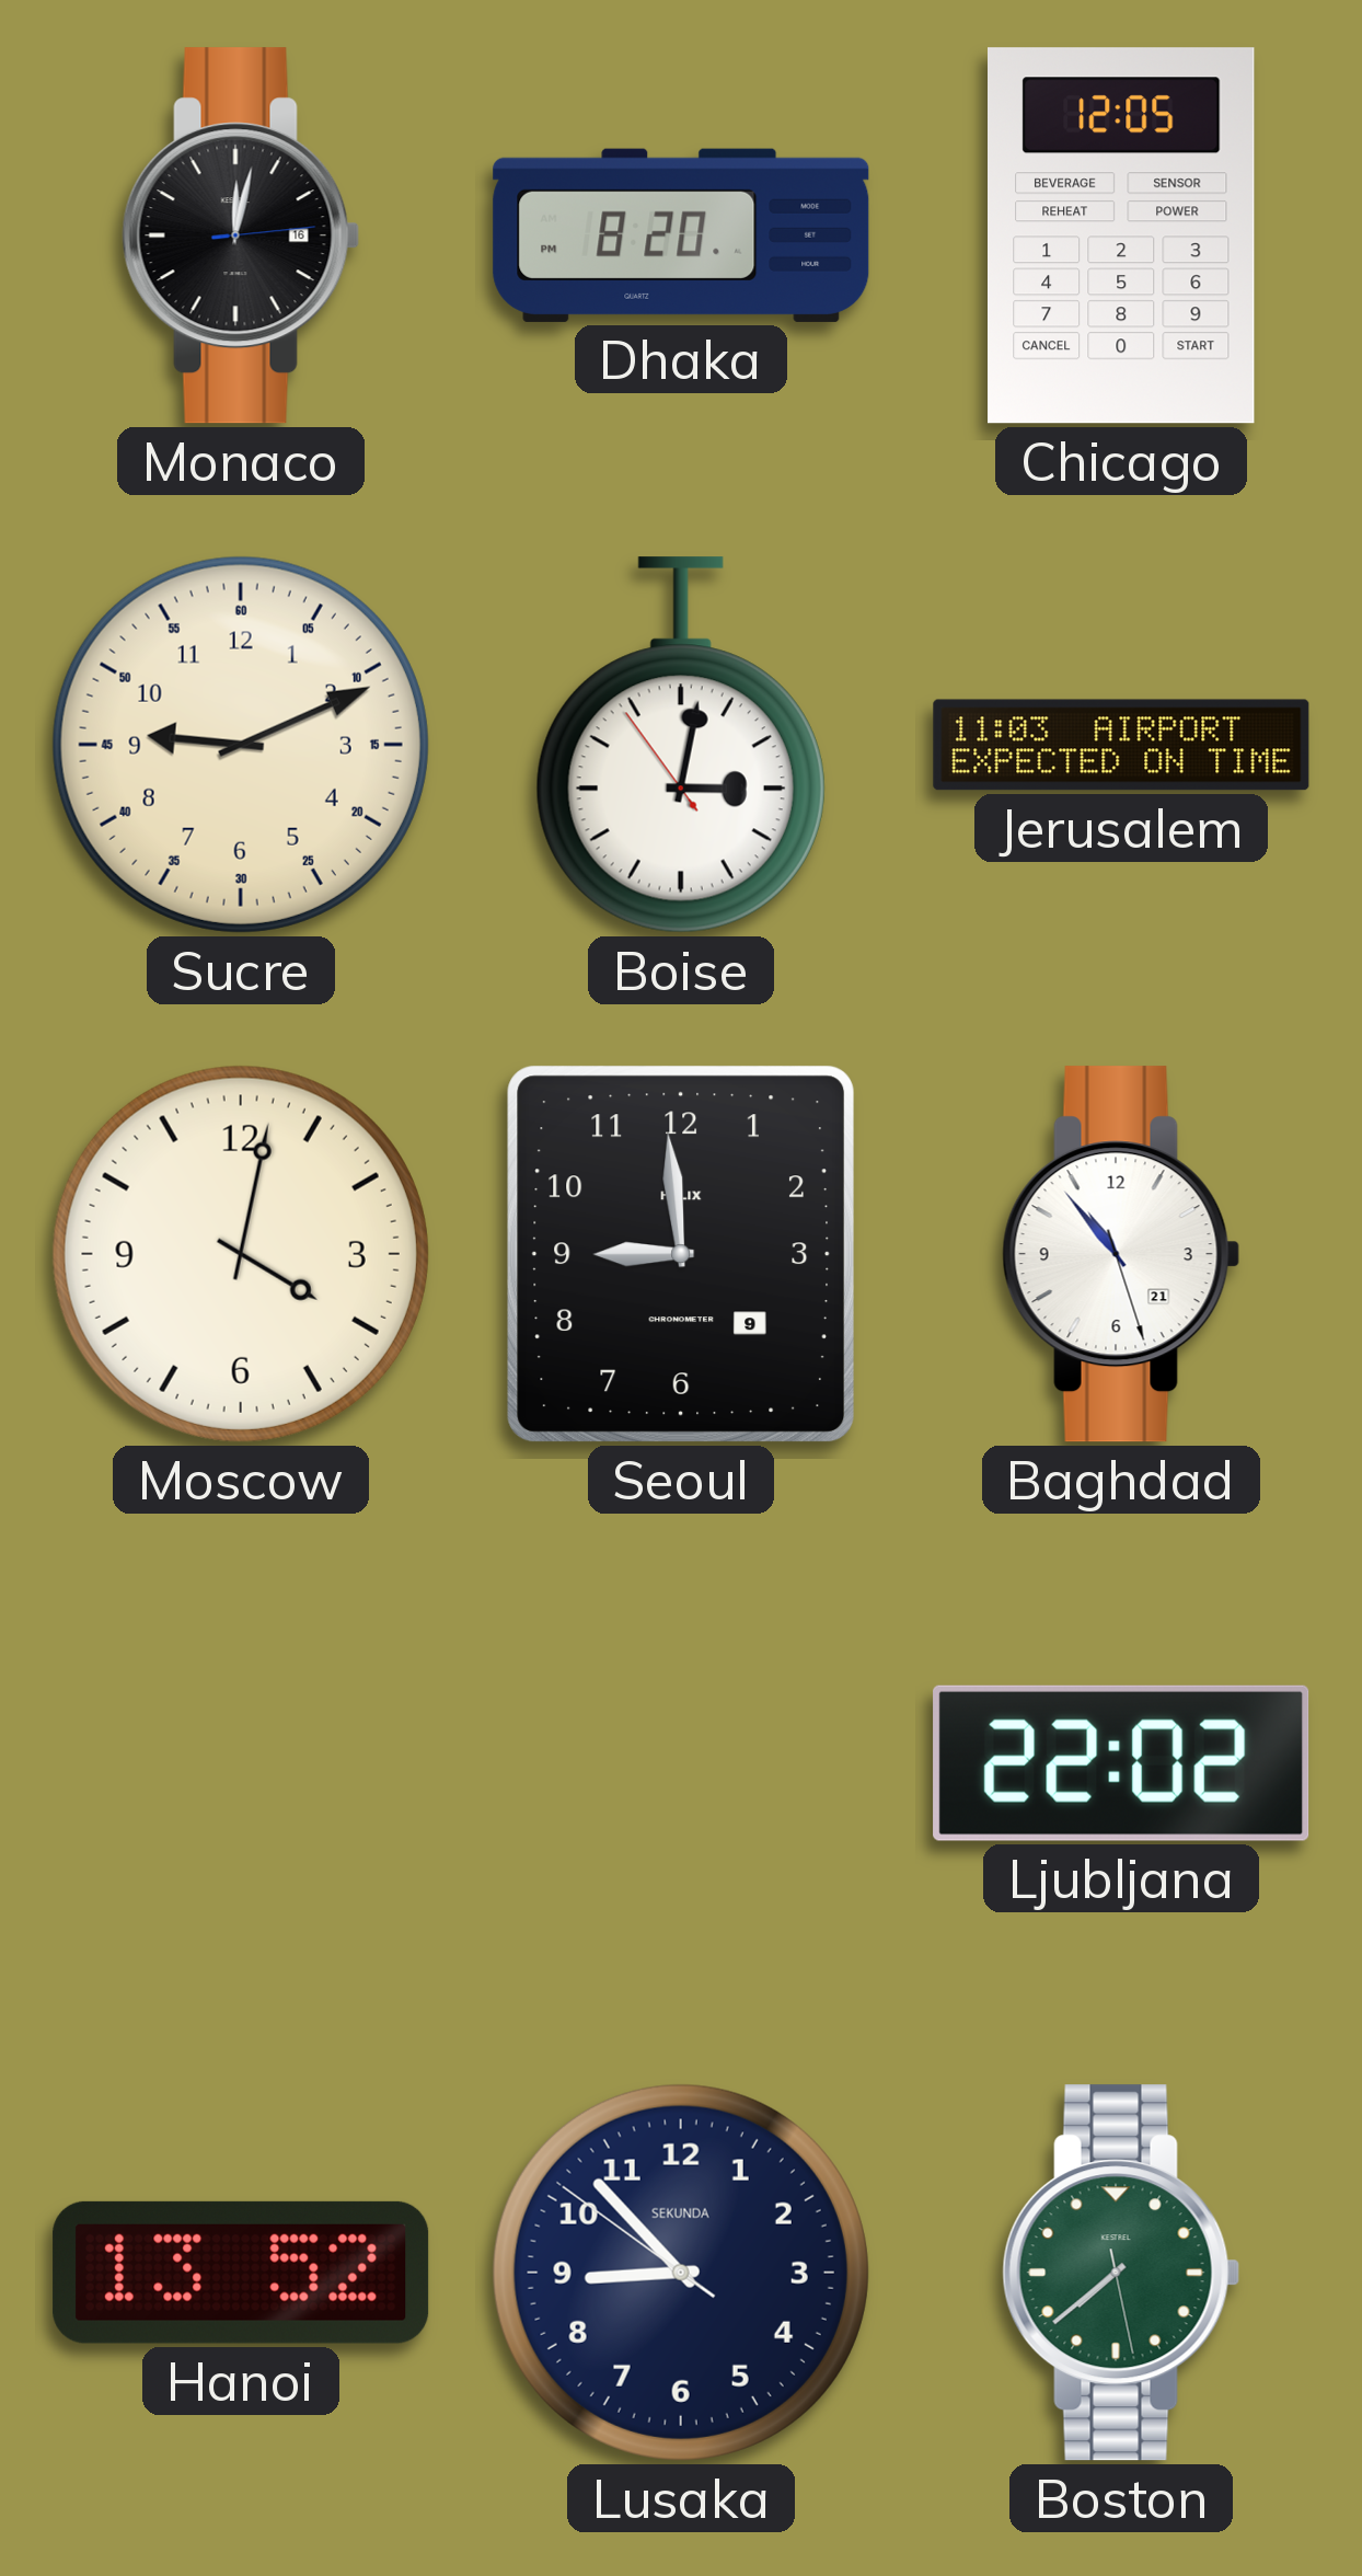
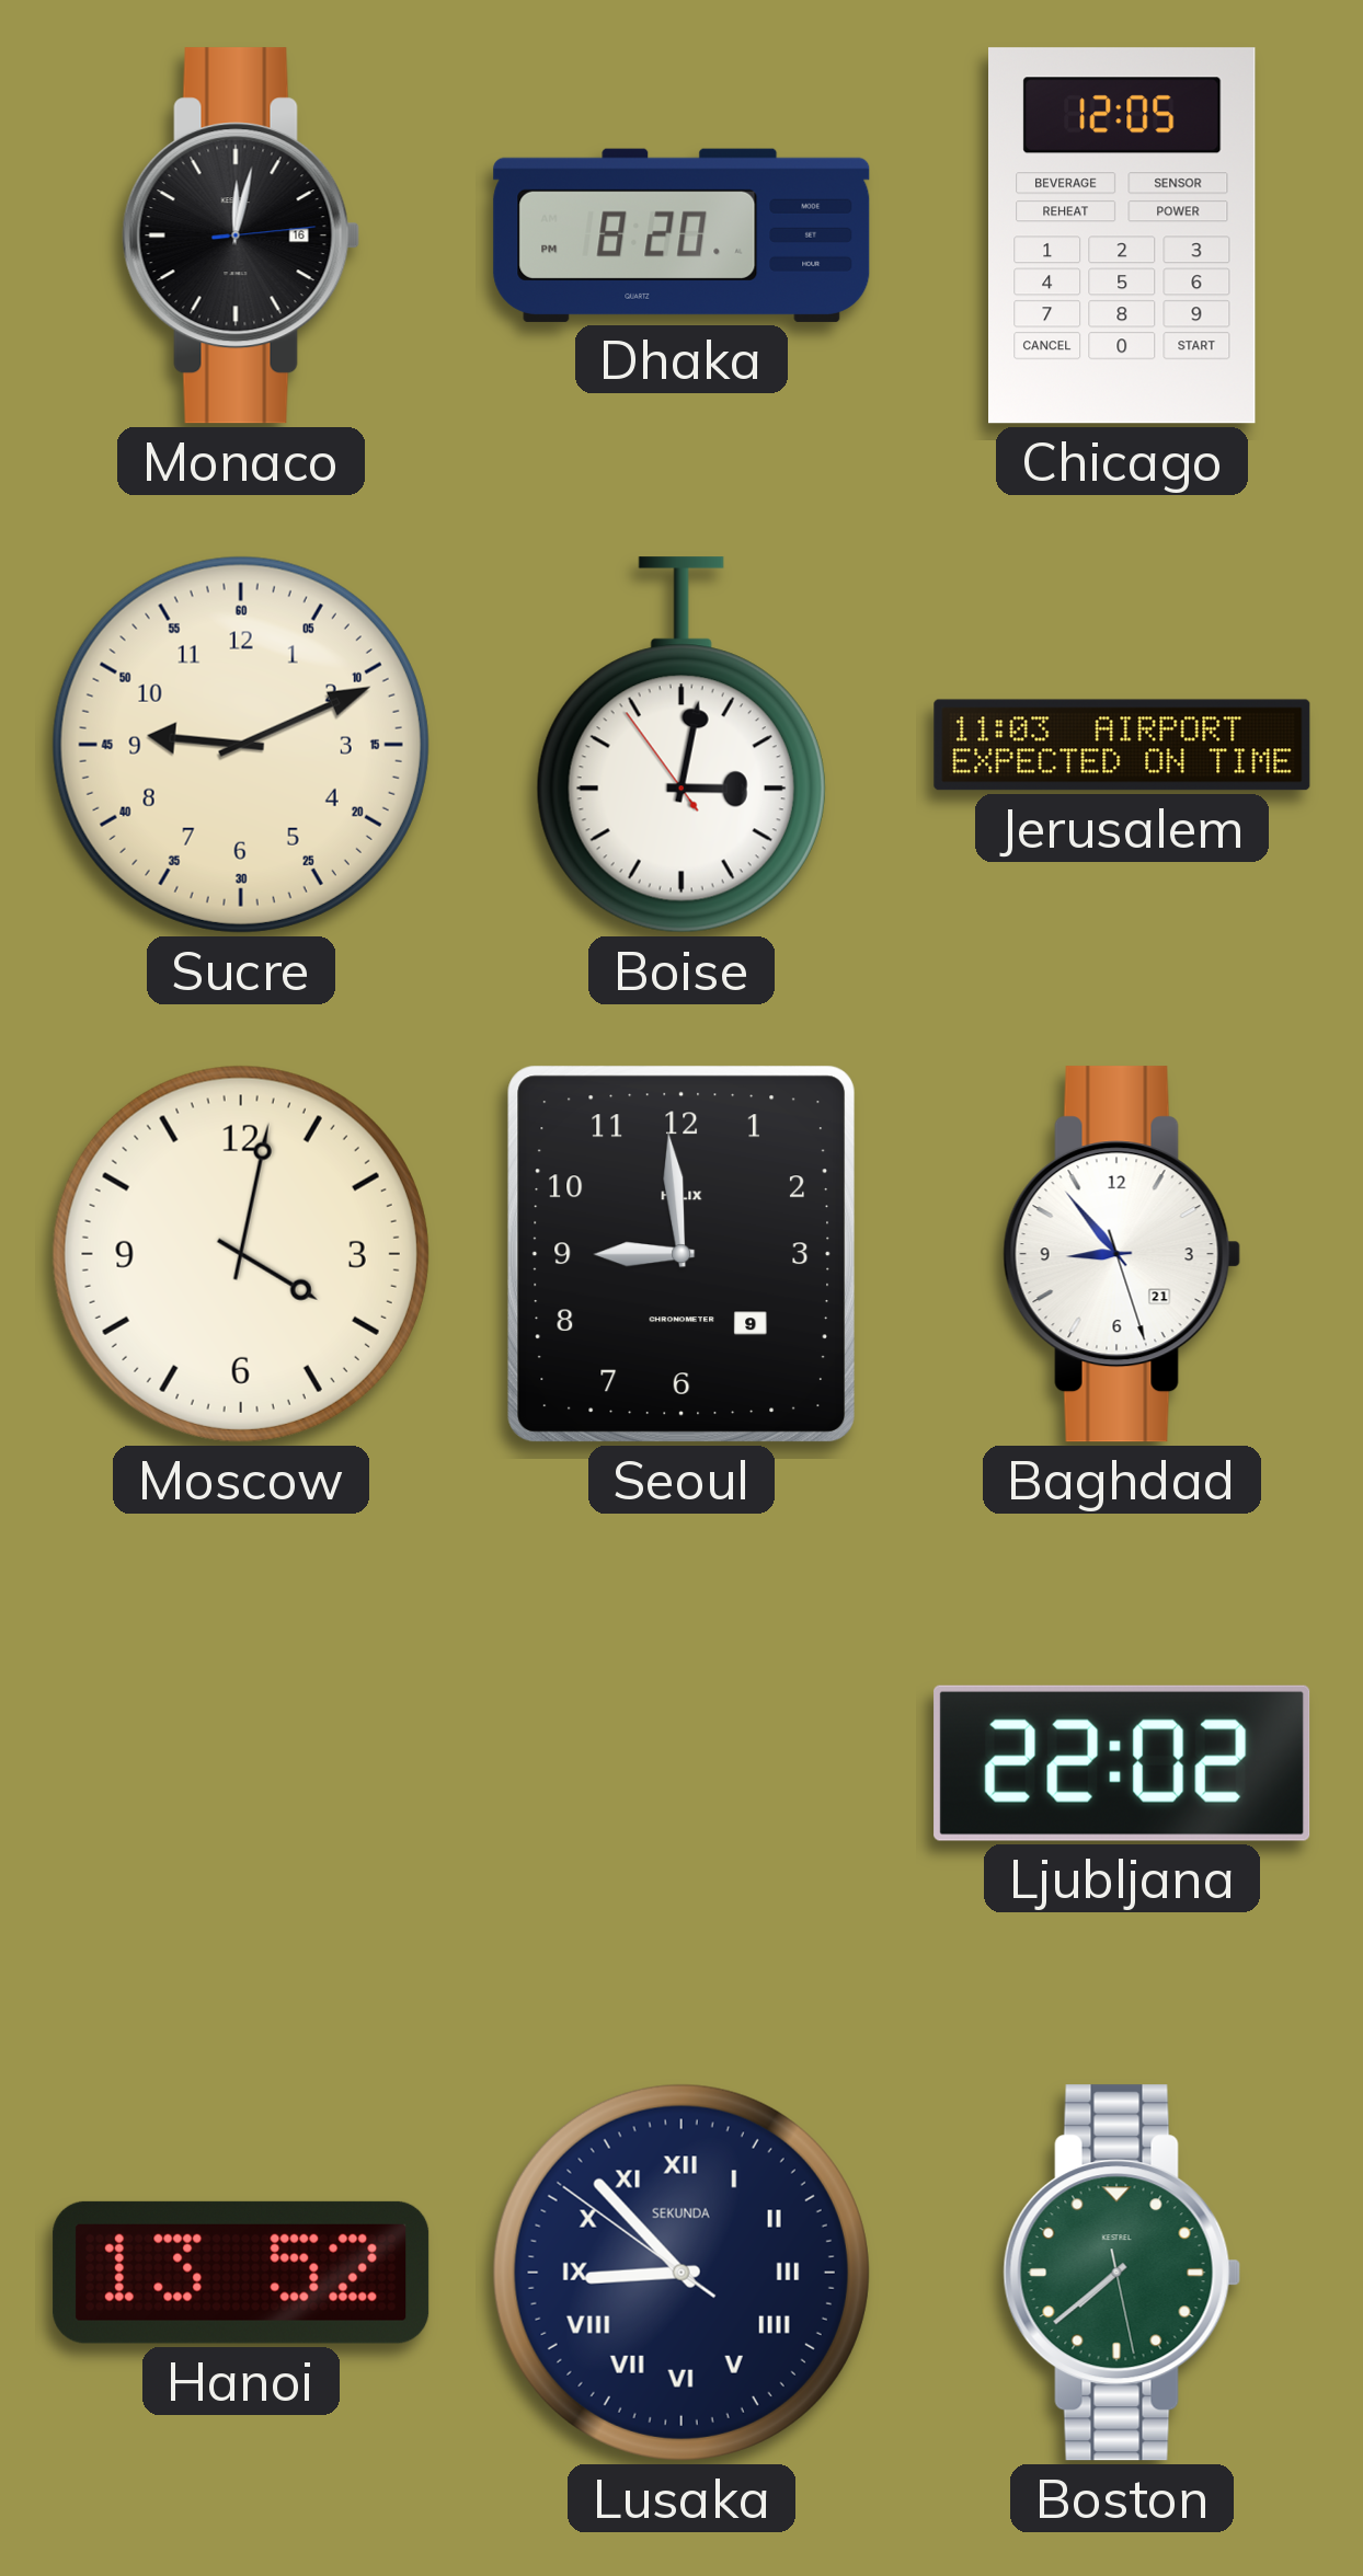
Baghdad: 10:53 -> 8:53 (1122, 1254)
Lusaka numerals: Arabic -> Roman (681, 2273)
